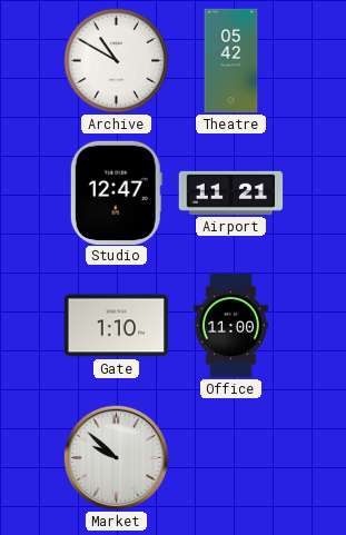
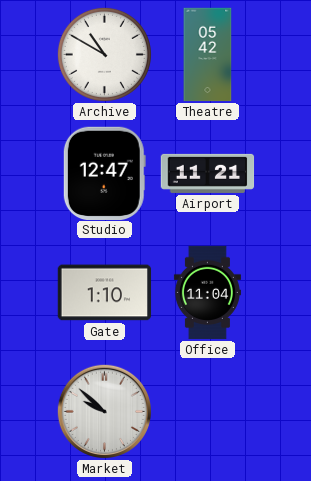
Office: 11:00 -> 11:04 (207, 293)
